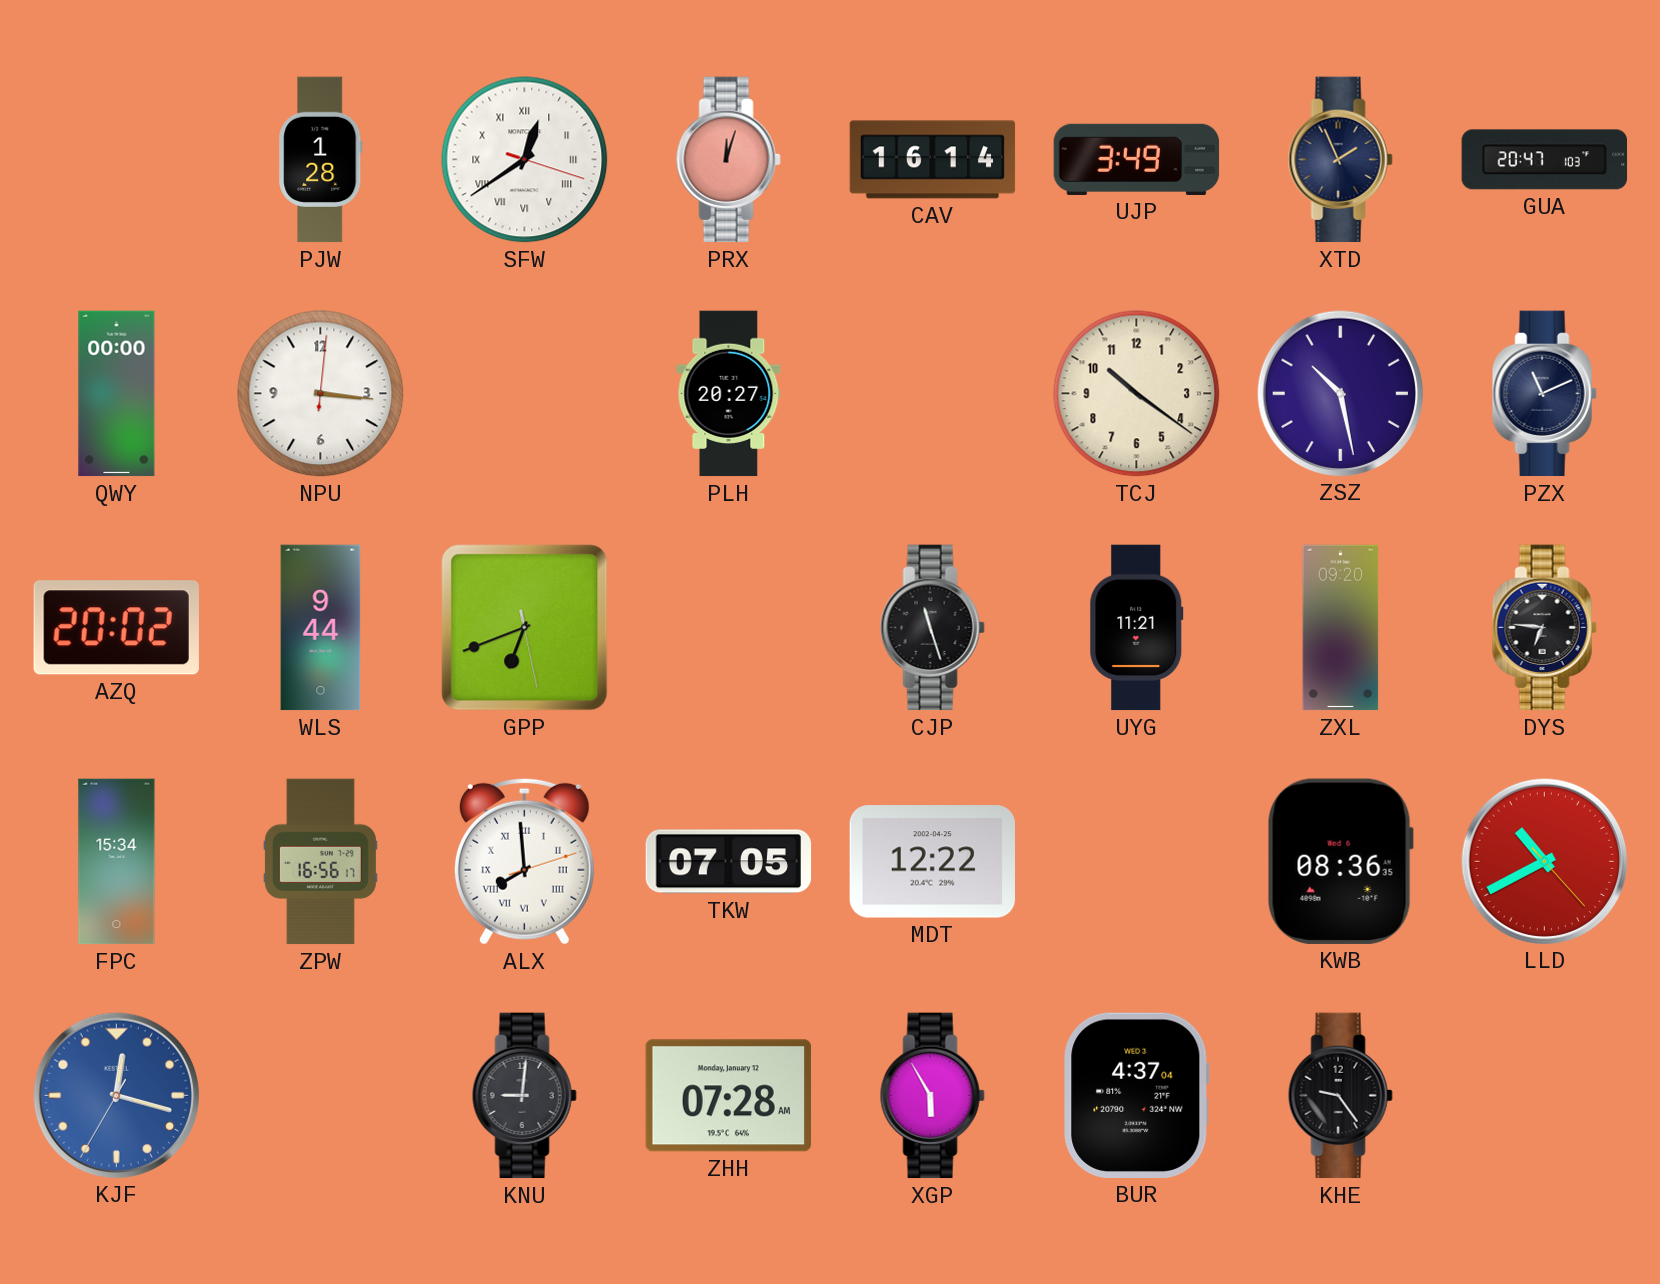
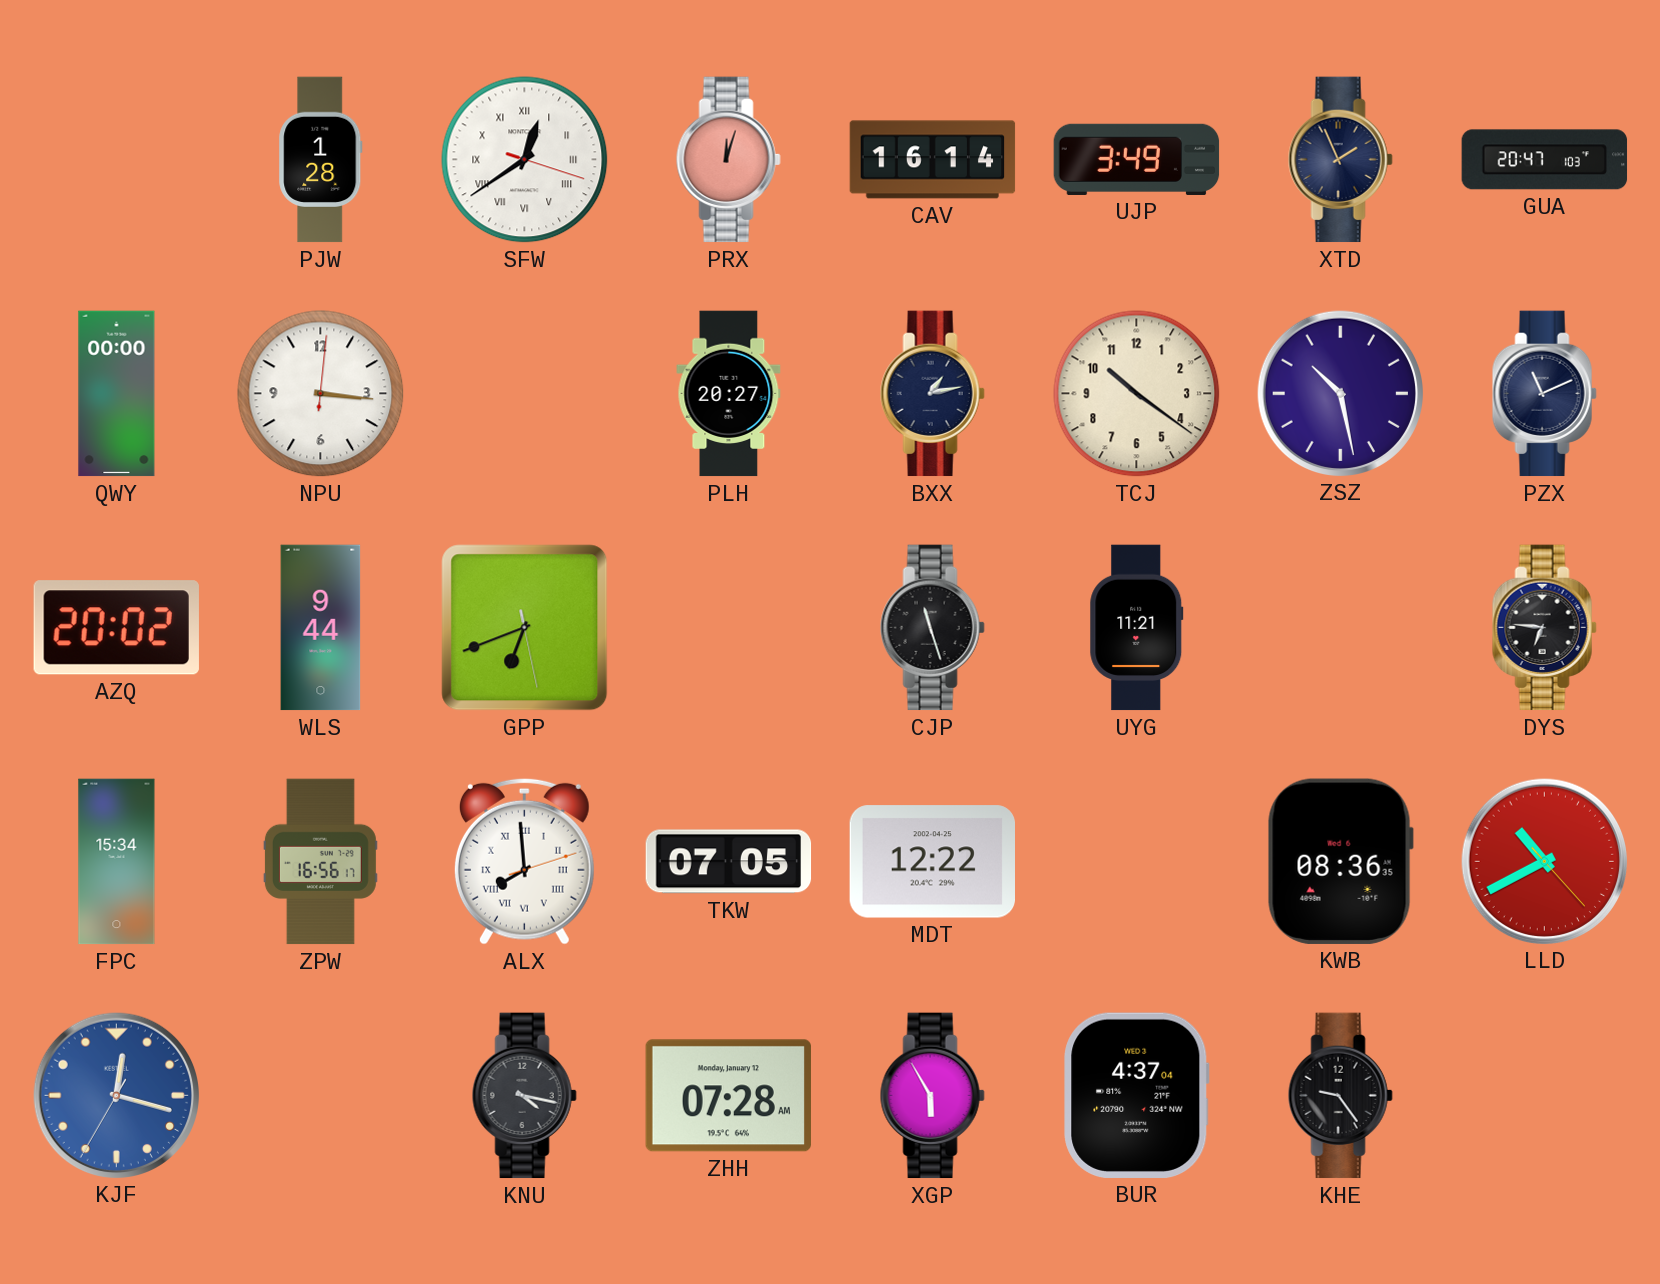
BXX: none -> 1:13 (932, 394)
ZXL: 09:20 -> none (1341, 628)
KNU: 9:01 -> 4:17 (524, 1096)
